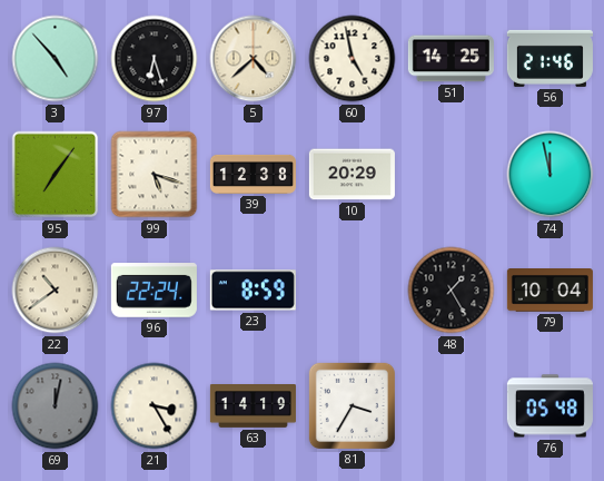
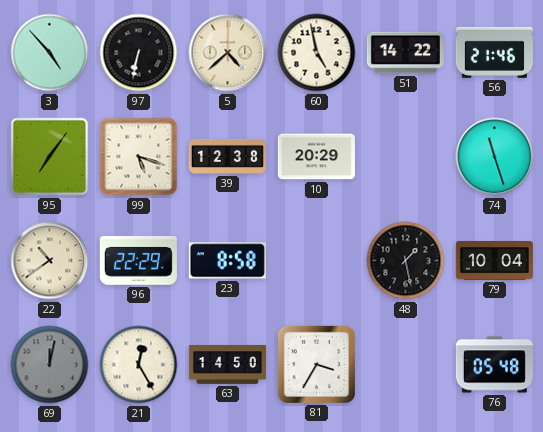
97: 6:27 -> 6:32 (139, 53)
51: 14:25 -> 14:22 (405, 53)
74: 11:58 -> 11:27 (495, 157)
96: 22:24 -> 22:29 (138, 261)
23: 8:59 -> 8:58 (227, 261)
48: 1:25 -> 1:28 (406, 261)
21: 3:25 -> 12:25 (139, 365)
63: 14:19 -> 14:50 (227, 365)
